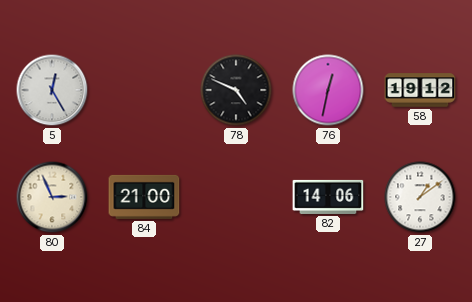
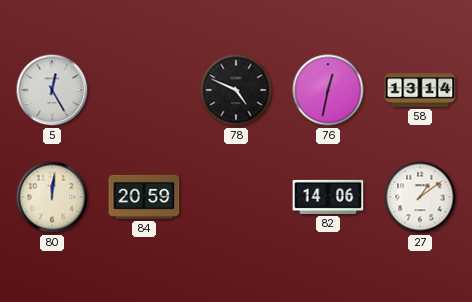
58: 19:12 -> 13:14 (420, 90)
80: 2:56 -> 12:01 (52, 197)
84: 21:00 -> 20:59 (144, 197)
